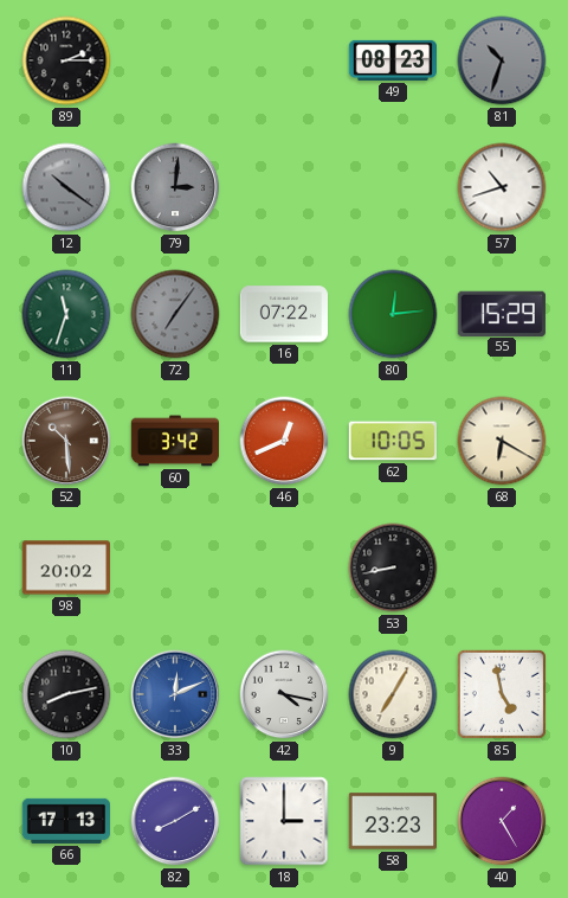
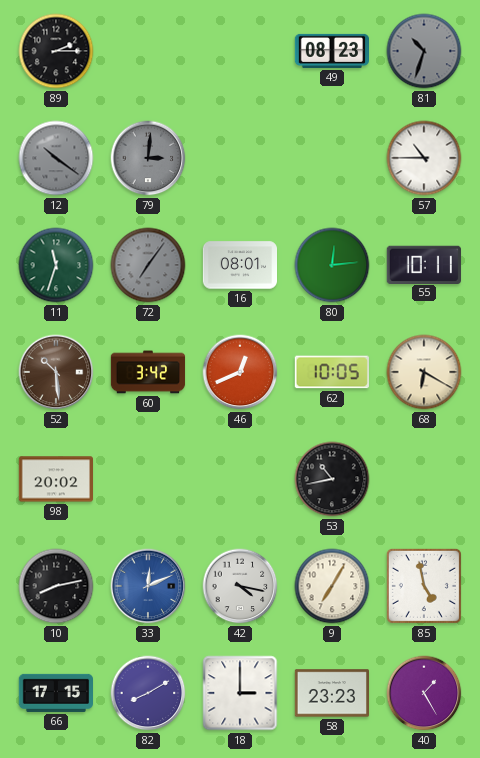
57: 10:42 -> 10:45 (424, 158)
16: 07:22 -> 08:01 (239, 265)
55: 15:29 -> 10:11 (424, 264)
53: 8:43 -> 10:43 (332, 479)
66: 17:13 -> 17:15 (55, 693)
